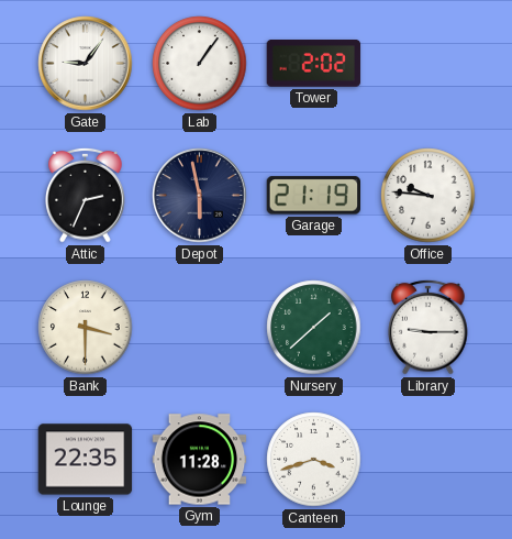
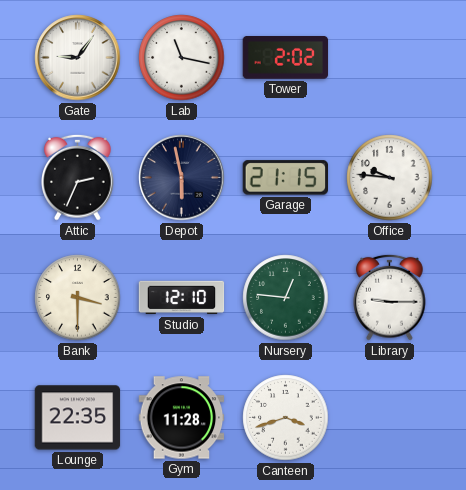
Lab: 1:06 -> 11:17 (182, 58)
Garage: 21:19 -> 21:15 (285, 178)
Studio: none -> 12:10 (182, 298)
Nursery: 1:38 -> 12:46 (286, 298)
